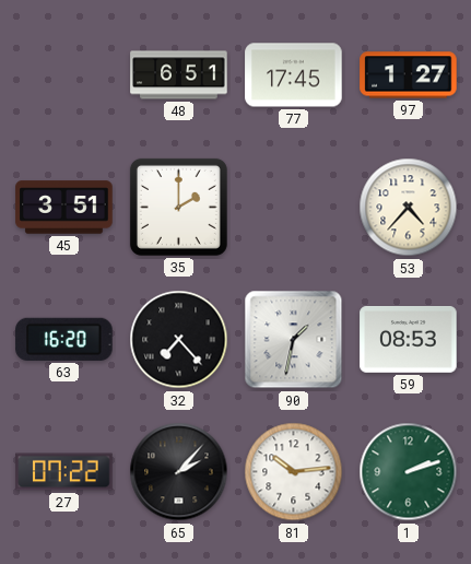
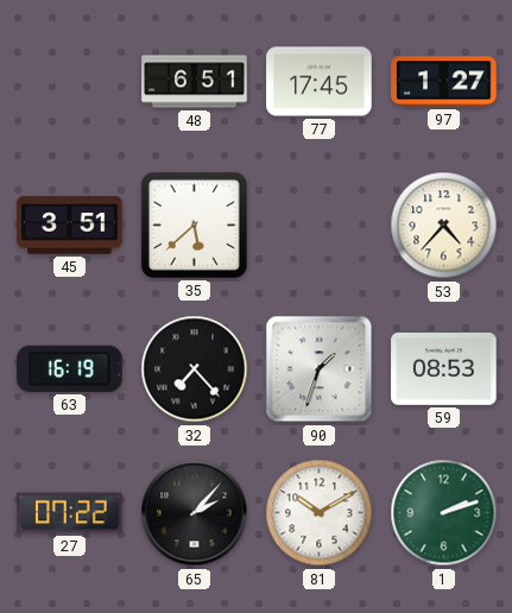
35: 2:00 -> 5:38 (194, 225)
63: 16:20 -> 16:19 (70, 368)
90: 1:32 -> 1:33 (320, 369)
81: 10:14 -> 10:10 (320, 513)
